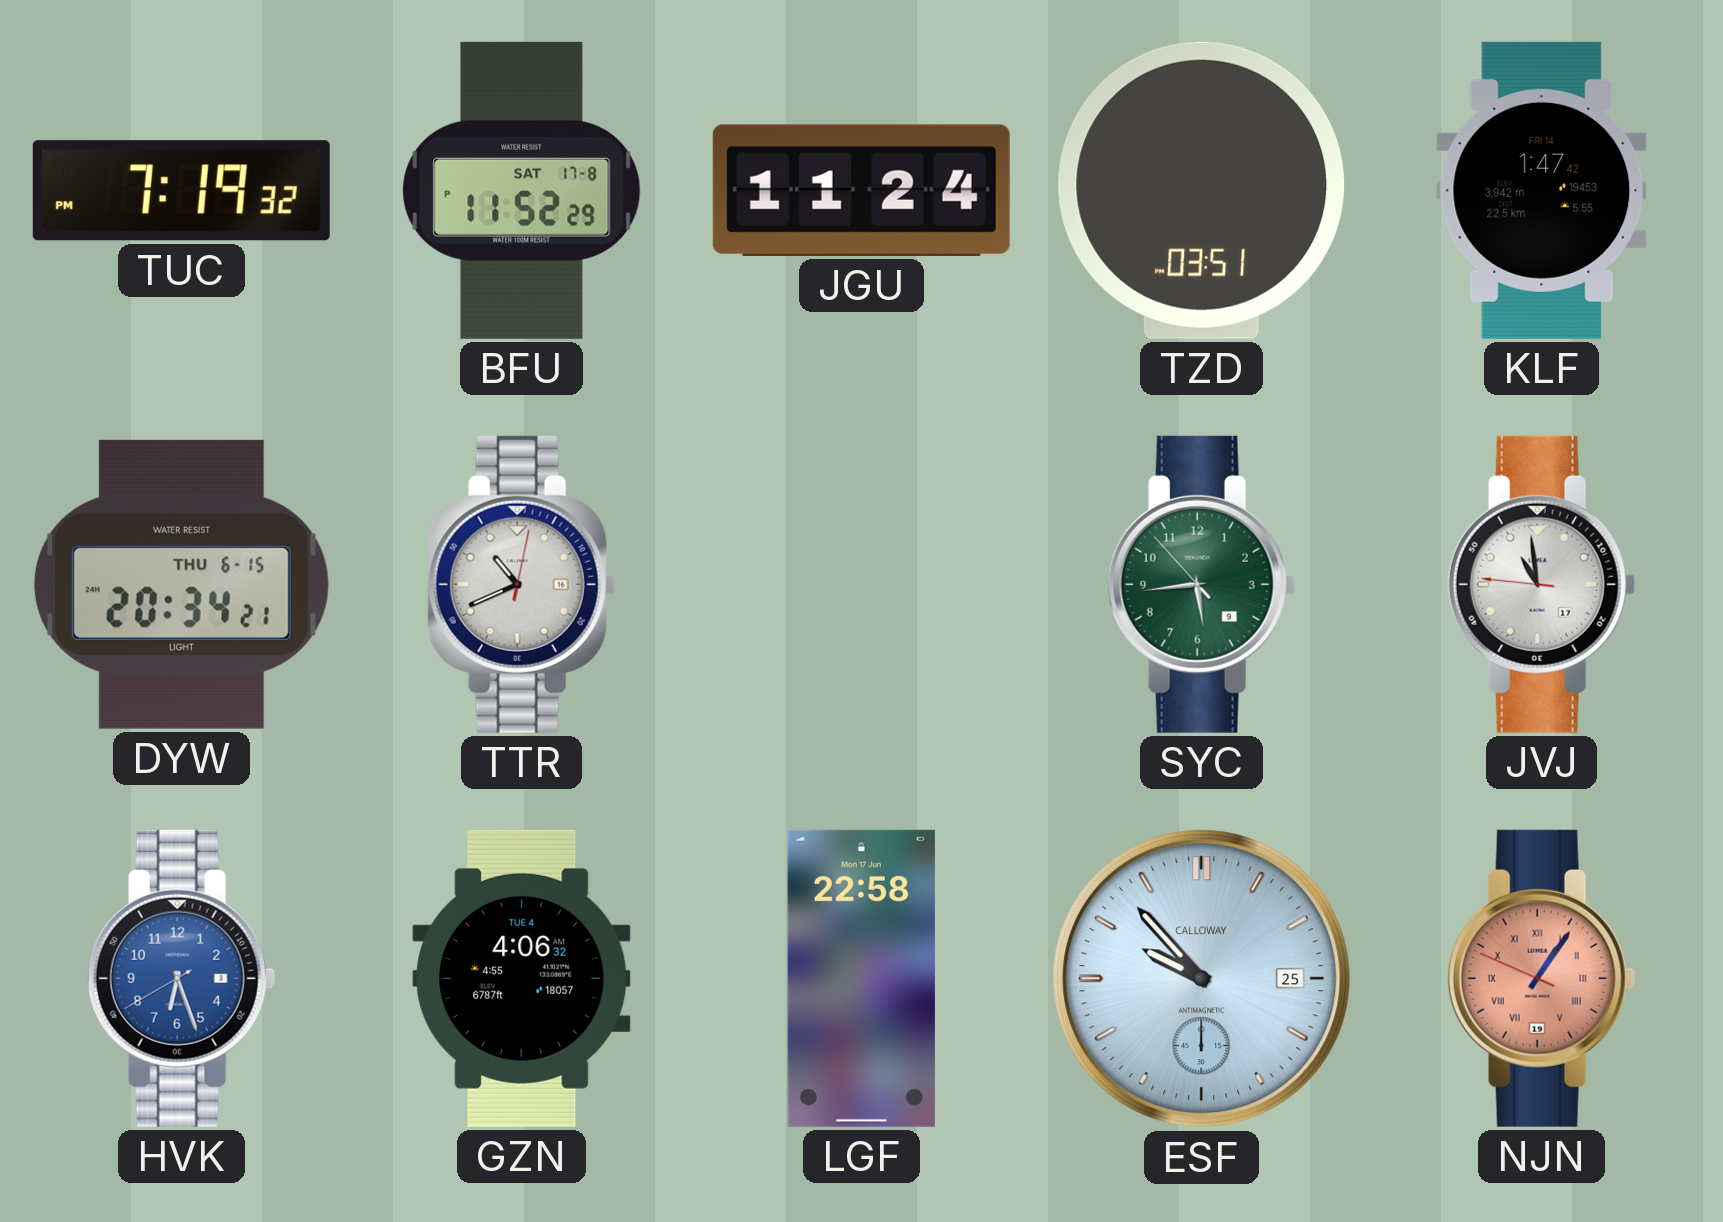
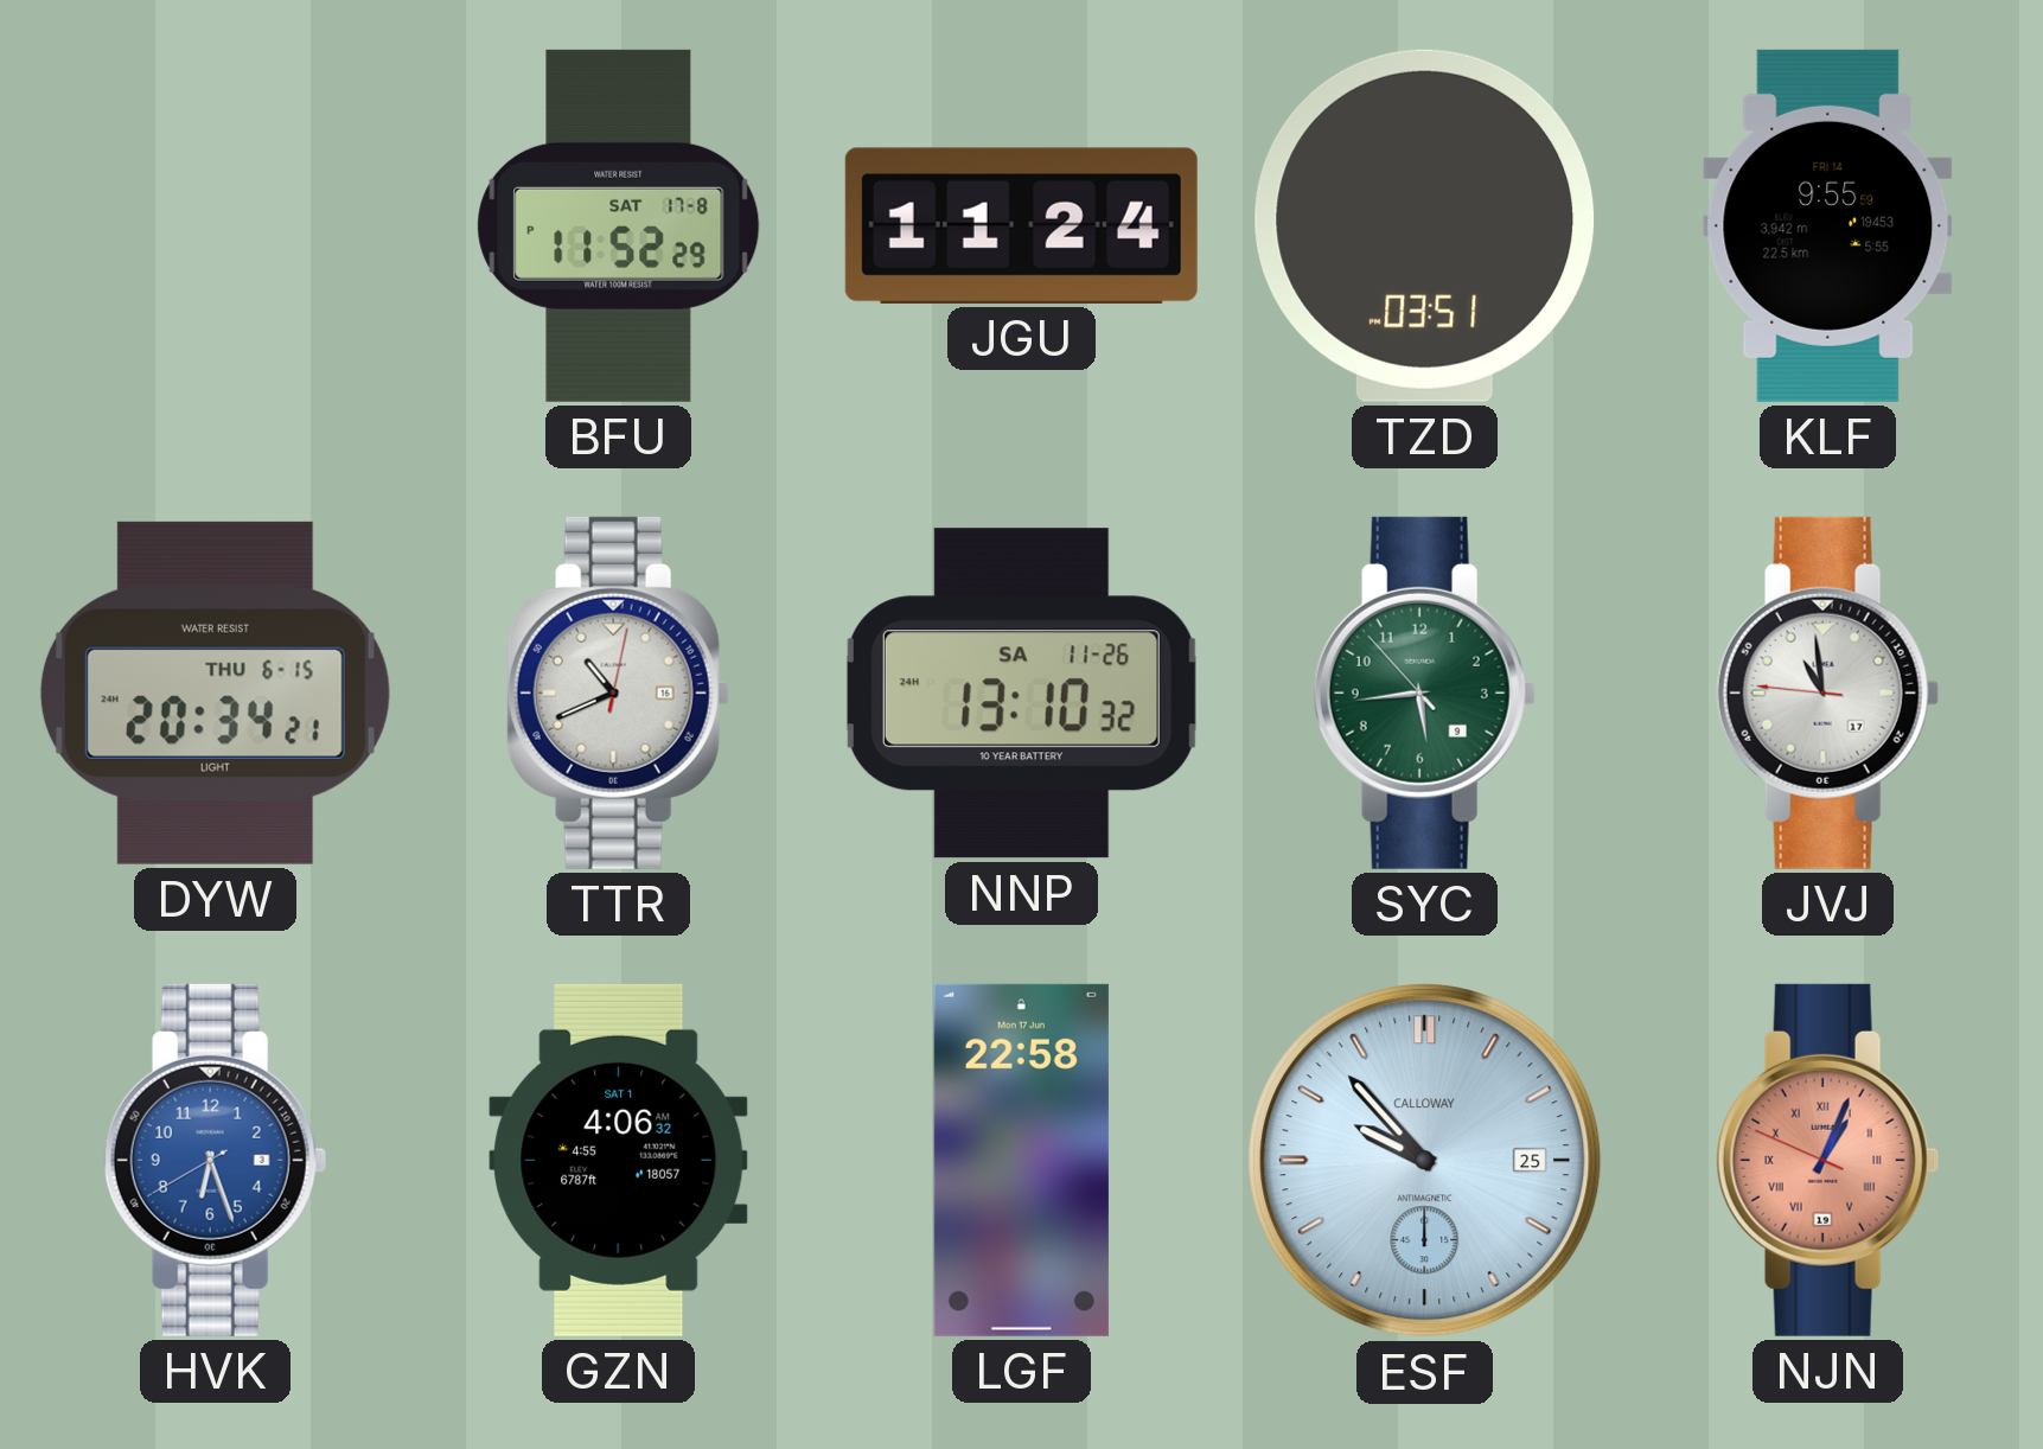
TUC: 7:19 -> none (181, 191)
KLF: 1:47 -> 9:55 (1828, 225)
NNP: none -> 13:10 (1021, 694)
GZN date: TUE 4 -> SAT 1 (619, 1160)
NJN: 1:05 -> 1:03 (1827, 1160)
